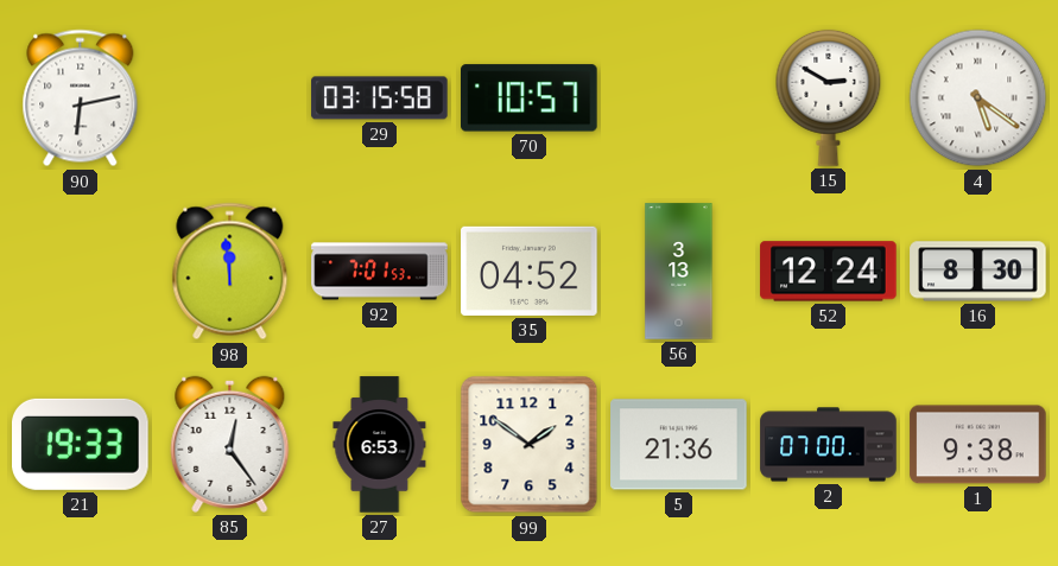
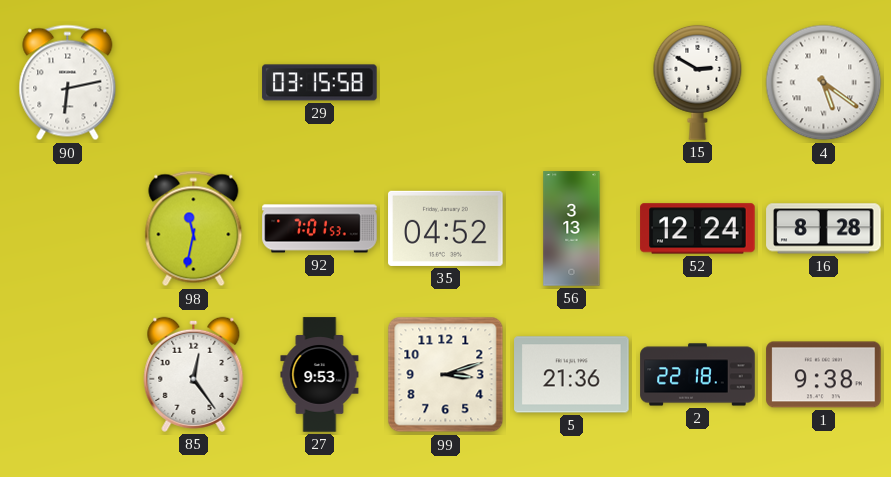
70: 10:57 -> none (530, 98)
98: 11:59 -> 11:32 (194, 229)
16: 8:30 -> 8:28 (824, 229)
21: 19:33 -> none (81, 444)
27: 6:53 -> 9:53 (320, 375)
99: 1:51 -> 3:12 (446, 375)
2: 07:00 -> 22:18 (698, 375)
